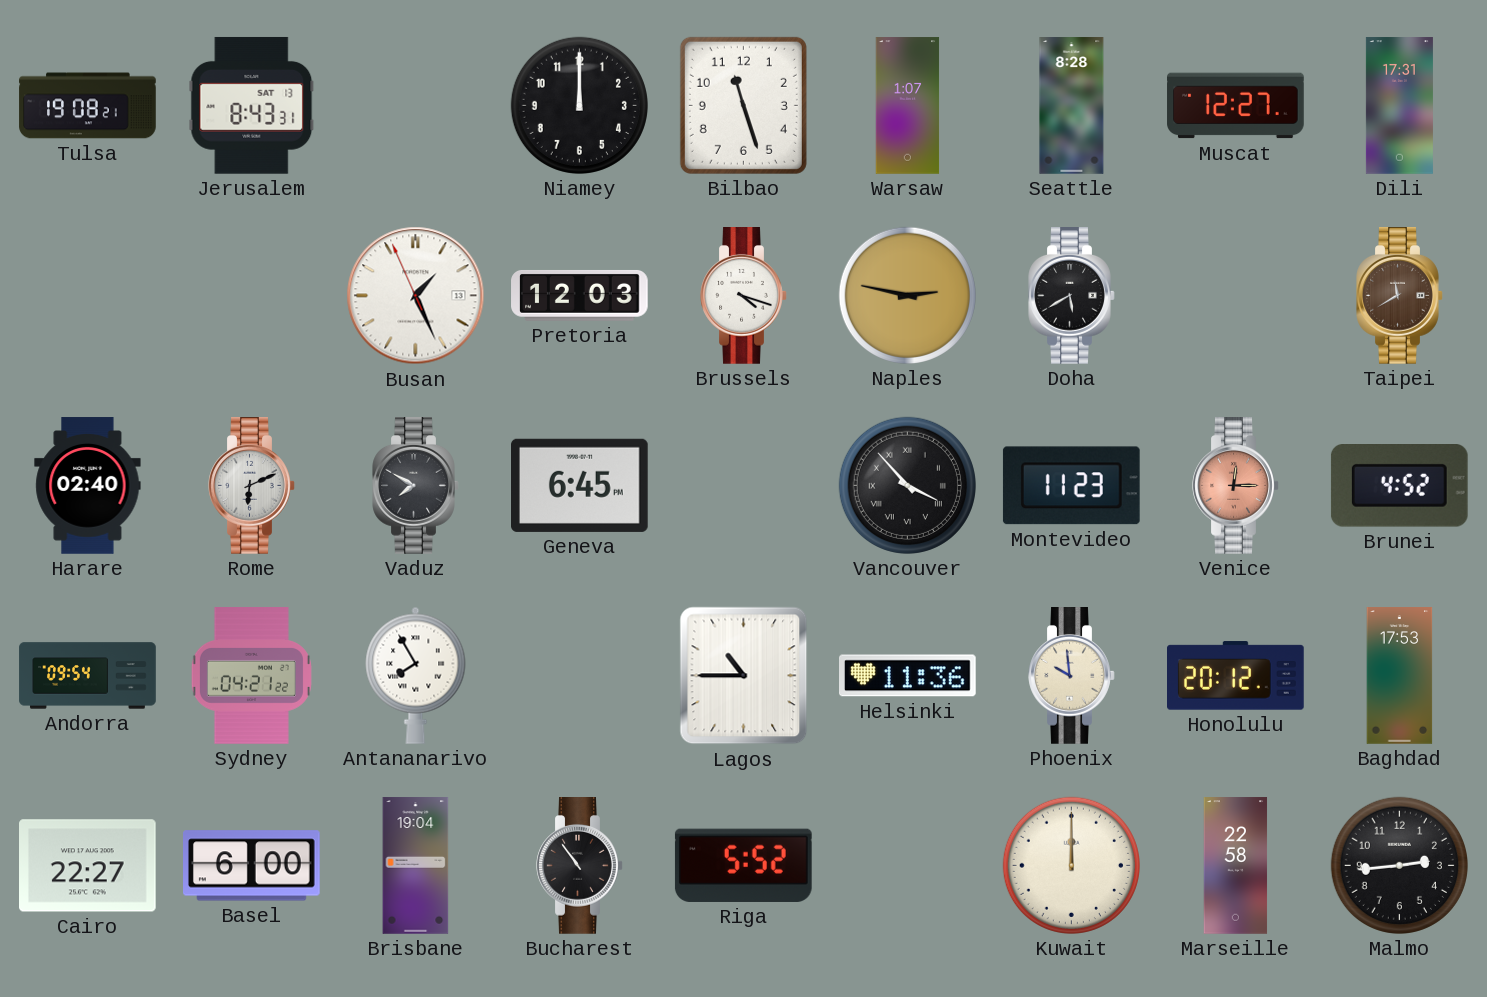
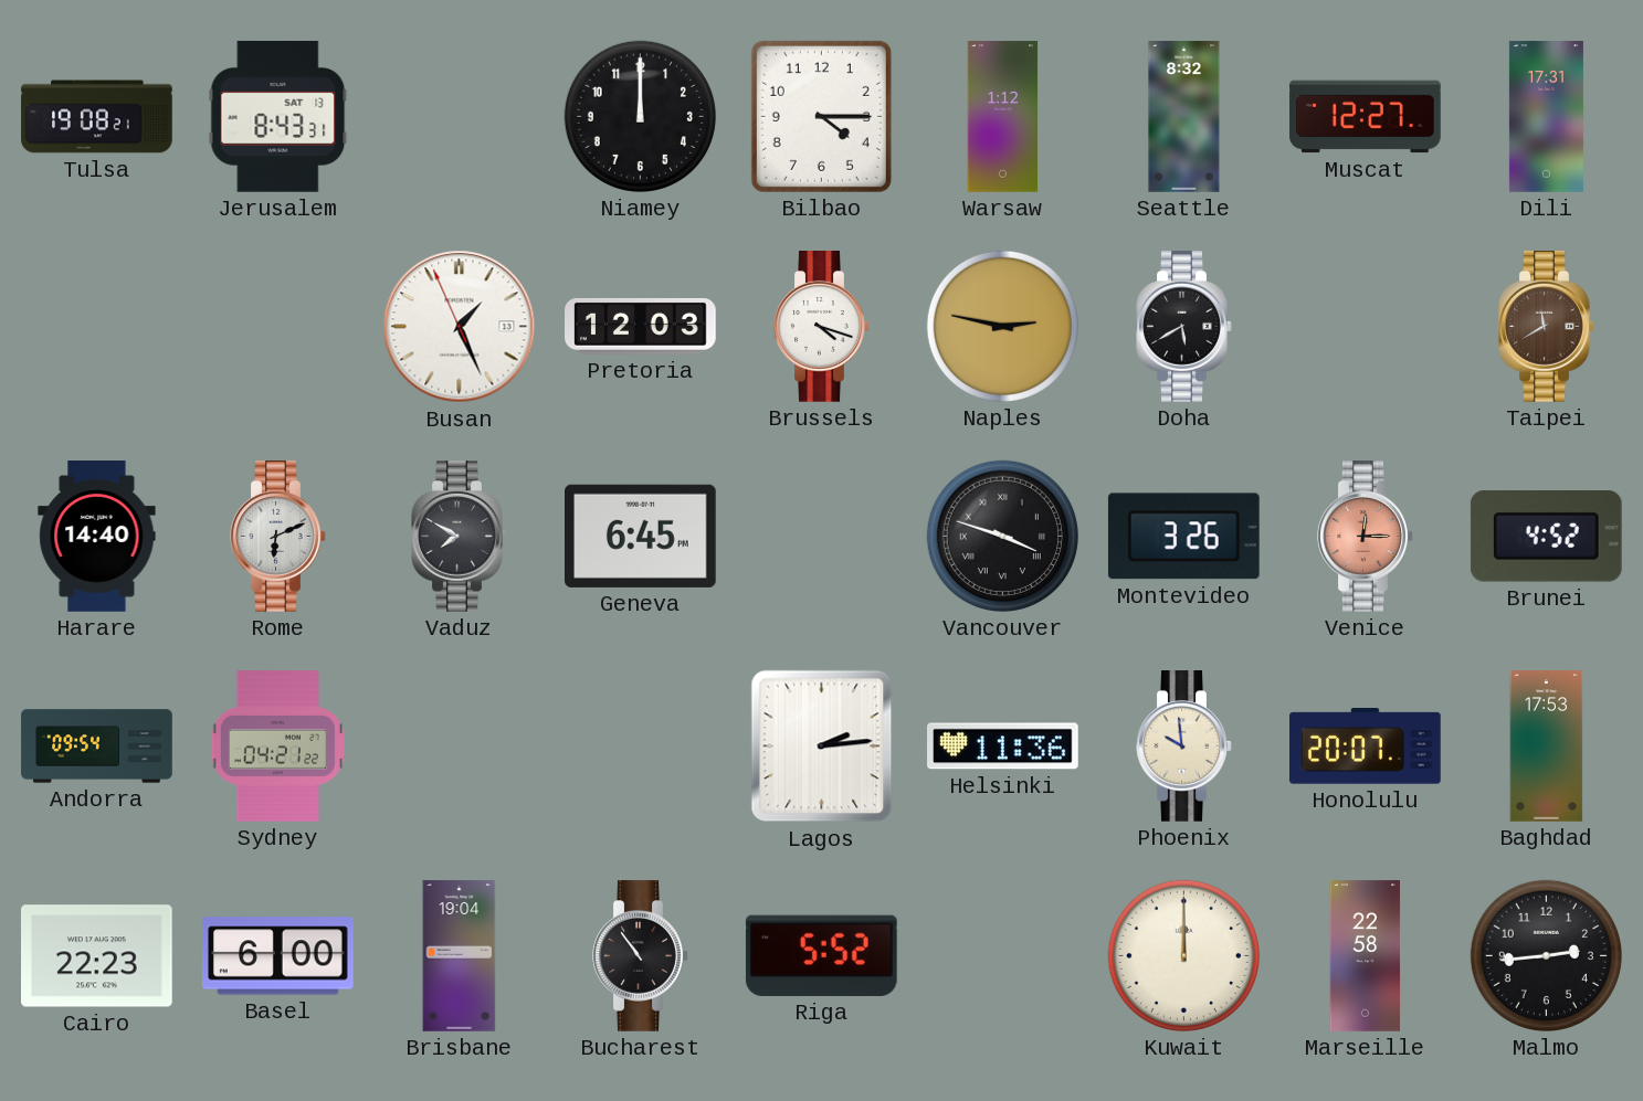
Bilbao: 11:27 -> 4:15 (821, 116)
Warsaw: 1:07 -> 1:12 (1003, 117)
Seattle: 8:28 -> 8:32 (1184, 117)
Harare: 02:40 -> 14:40 (97, 537)
Vancouver: 3:53 -> 3:48 (1002, 536)
Montevideo: 11:23 -> 3:26 (1183, 537)
Antananarivo: 7:55 -> none (416, 675)
Lagos: 10:45 -> 2:14 (822, 747)
Honolulu: 20:12 -> 20:07 (1366, 747)
Cairo: 22:27 -> 22:23 (97, 956)
